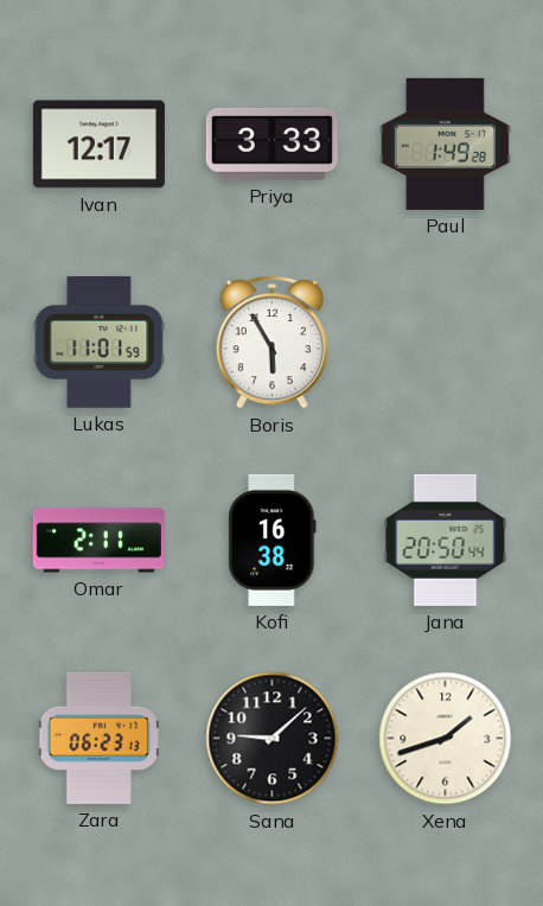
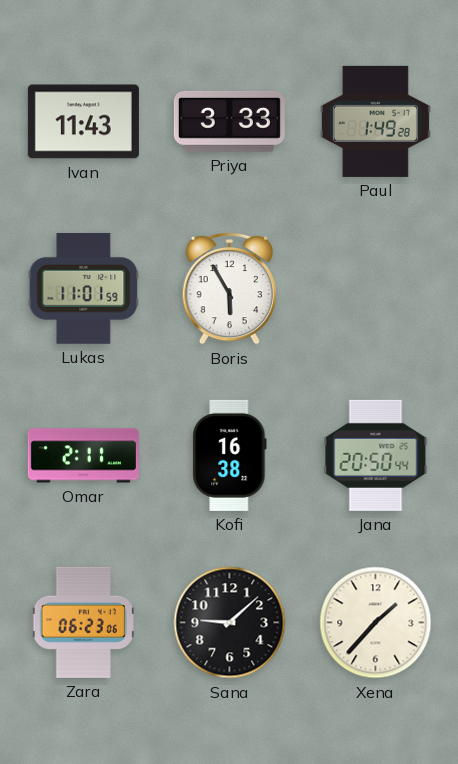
Ivan: 12:17 -> 11:43 (83, 122)
Zara: 06:23:13 -> 06:23:06 (83, 622)
Xena: 1:42 -> 1:37 (376, 623)
